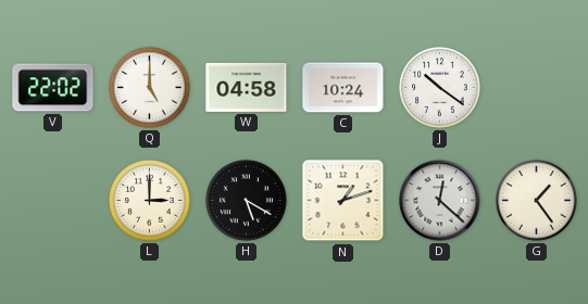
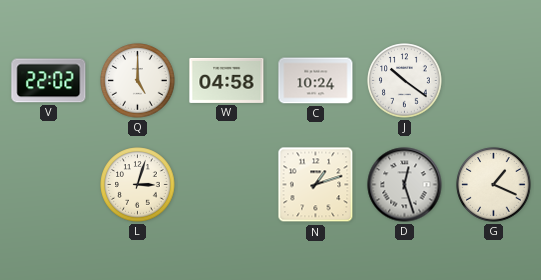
L: 3:00 -> 3:03 (138, 185)
H: 5:20 -> none (247, 201)
D: 12:22 -> 12:27 (405, 185)
G: 1:24 -> 1:19 (494, 185)
